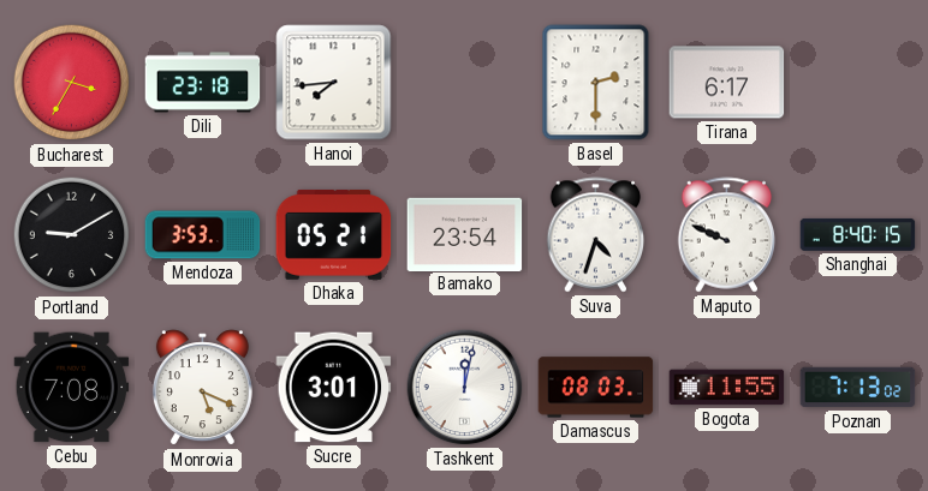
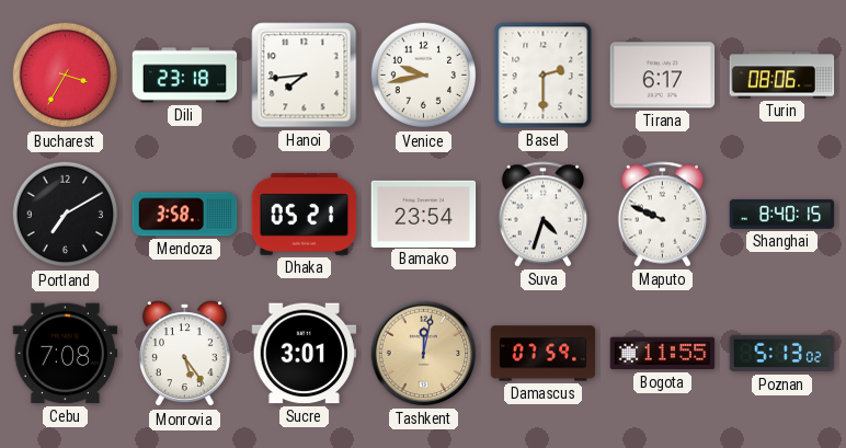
Venice: none -> 9:43 (424, 76)
Turin: none -> 08:06 (782, 76)
Portland: 9:10 -> 7:10 (66, 215)
Mendoza: 3:53 -> 3:58 (185, 215)
Monrovia: 5:19 -> 5:24 (184, 354)
Tashkent dial: white -> champagne (424, 354)
Damascus: 08:03 -> 07:59 (544, 354)
Poznan: 7:13 -> 5:13 (782, 354)
